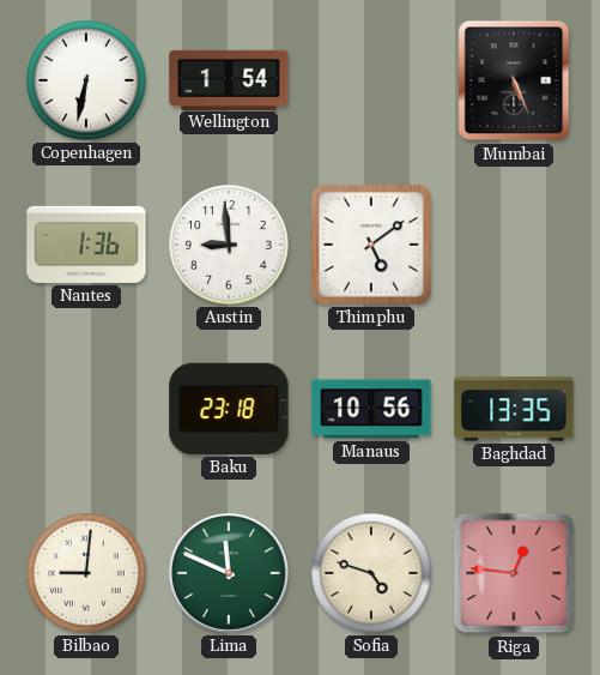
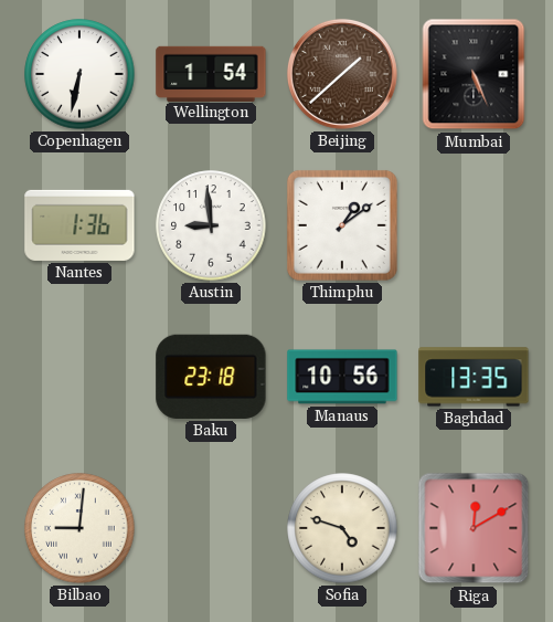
Beijing: none -> 1:38 (342, 74)
Thimphu: 5:09 -> 1:09 (342, 225)
Lima: 11:49 -> none (229, 573)
Riga: 12:46 -> 12:10 (474, 528)
